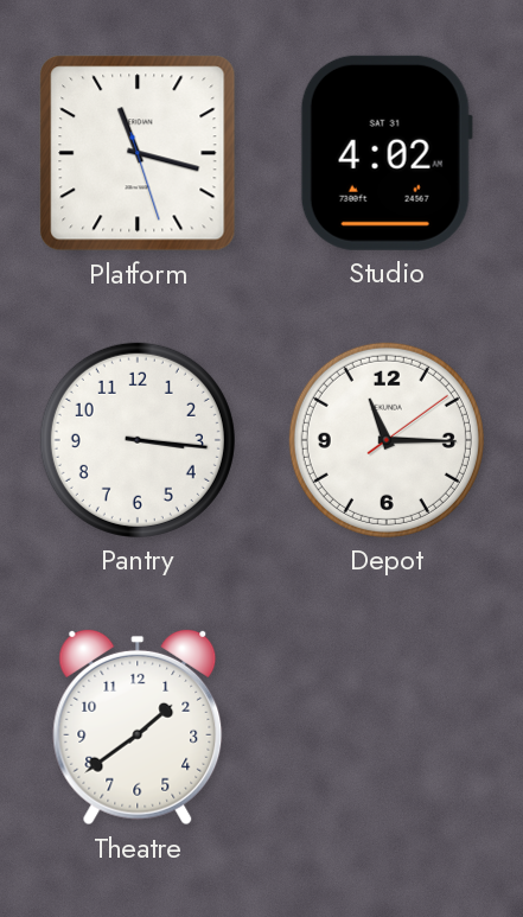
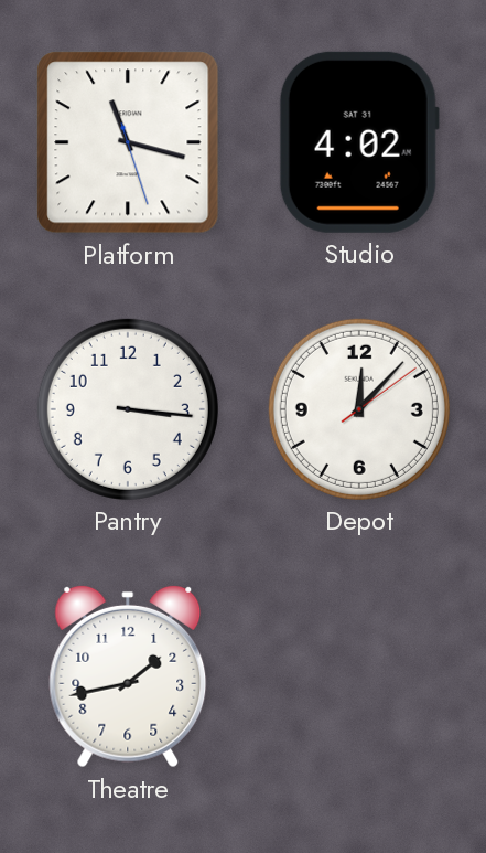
Depot: 11:15 -> 12:07 (359, 409)
Theatre: 1:39 -> 1:43 (128, 676)
